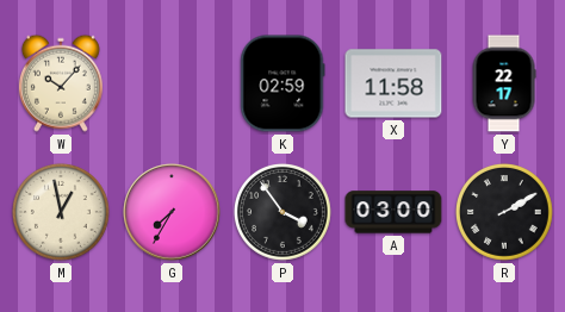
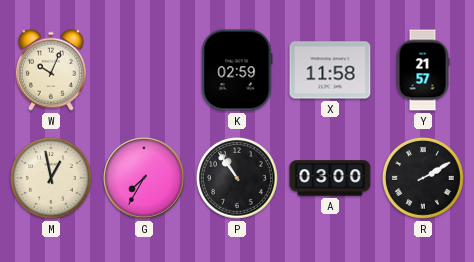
W: 10:07 -> 10:04 (51, 70)
Y: 22:17 -> 21:57 (423, 70)
P: 3:54 -> 10:54 (237, 178)
